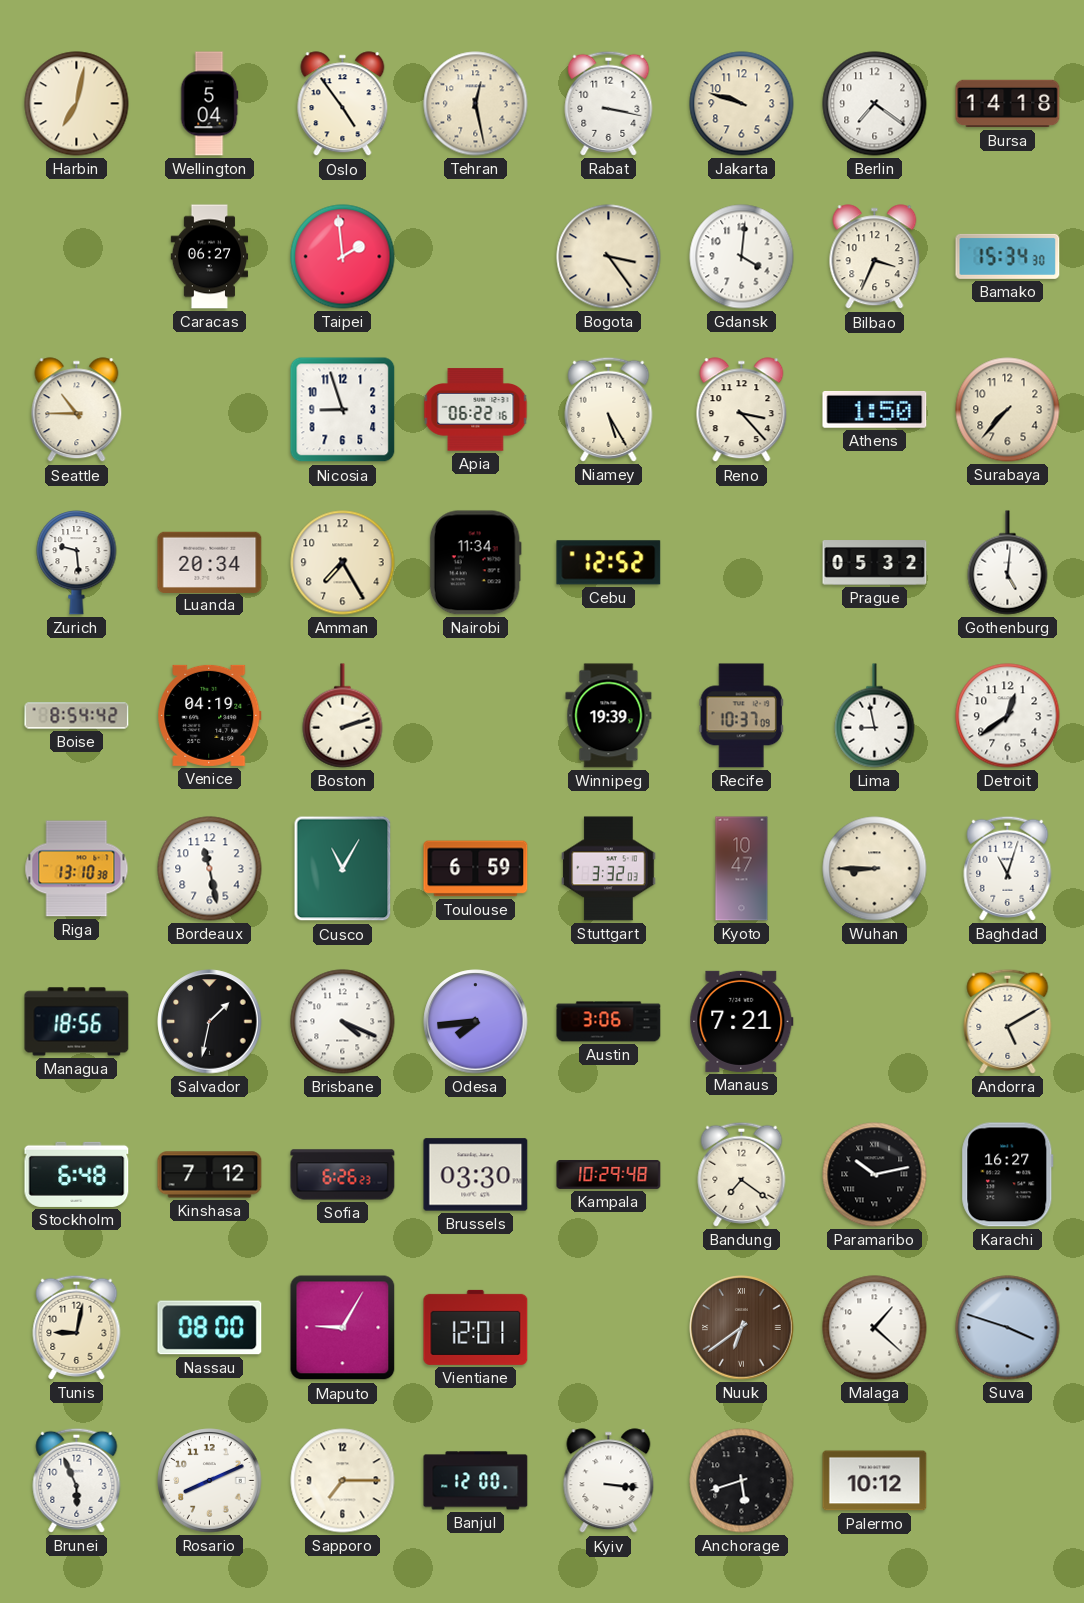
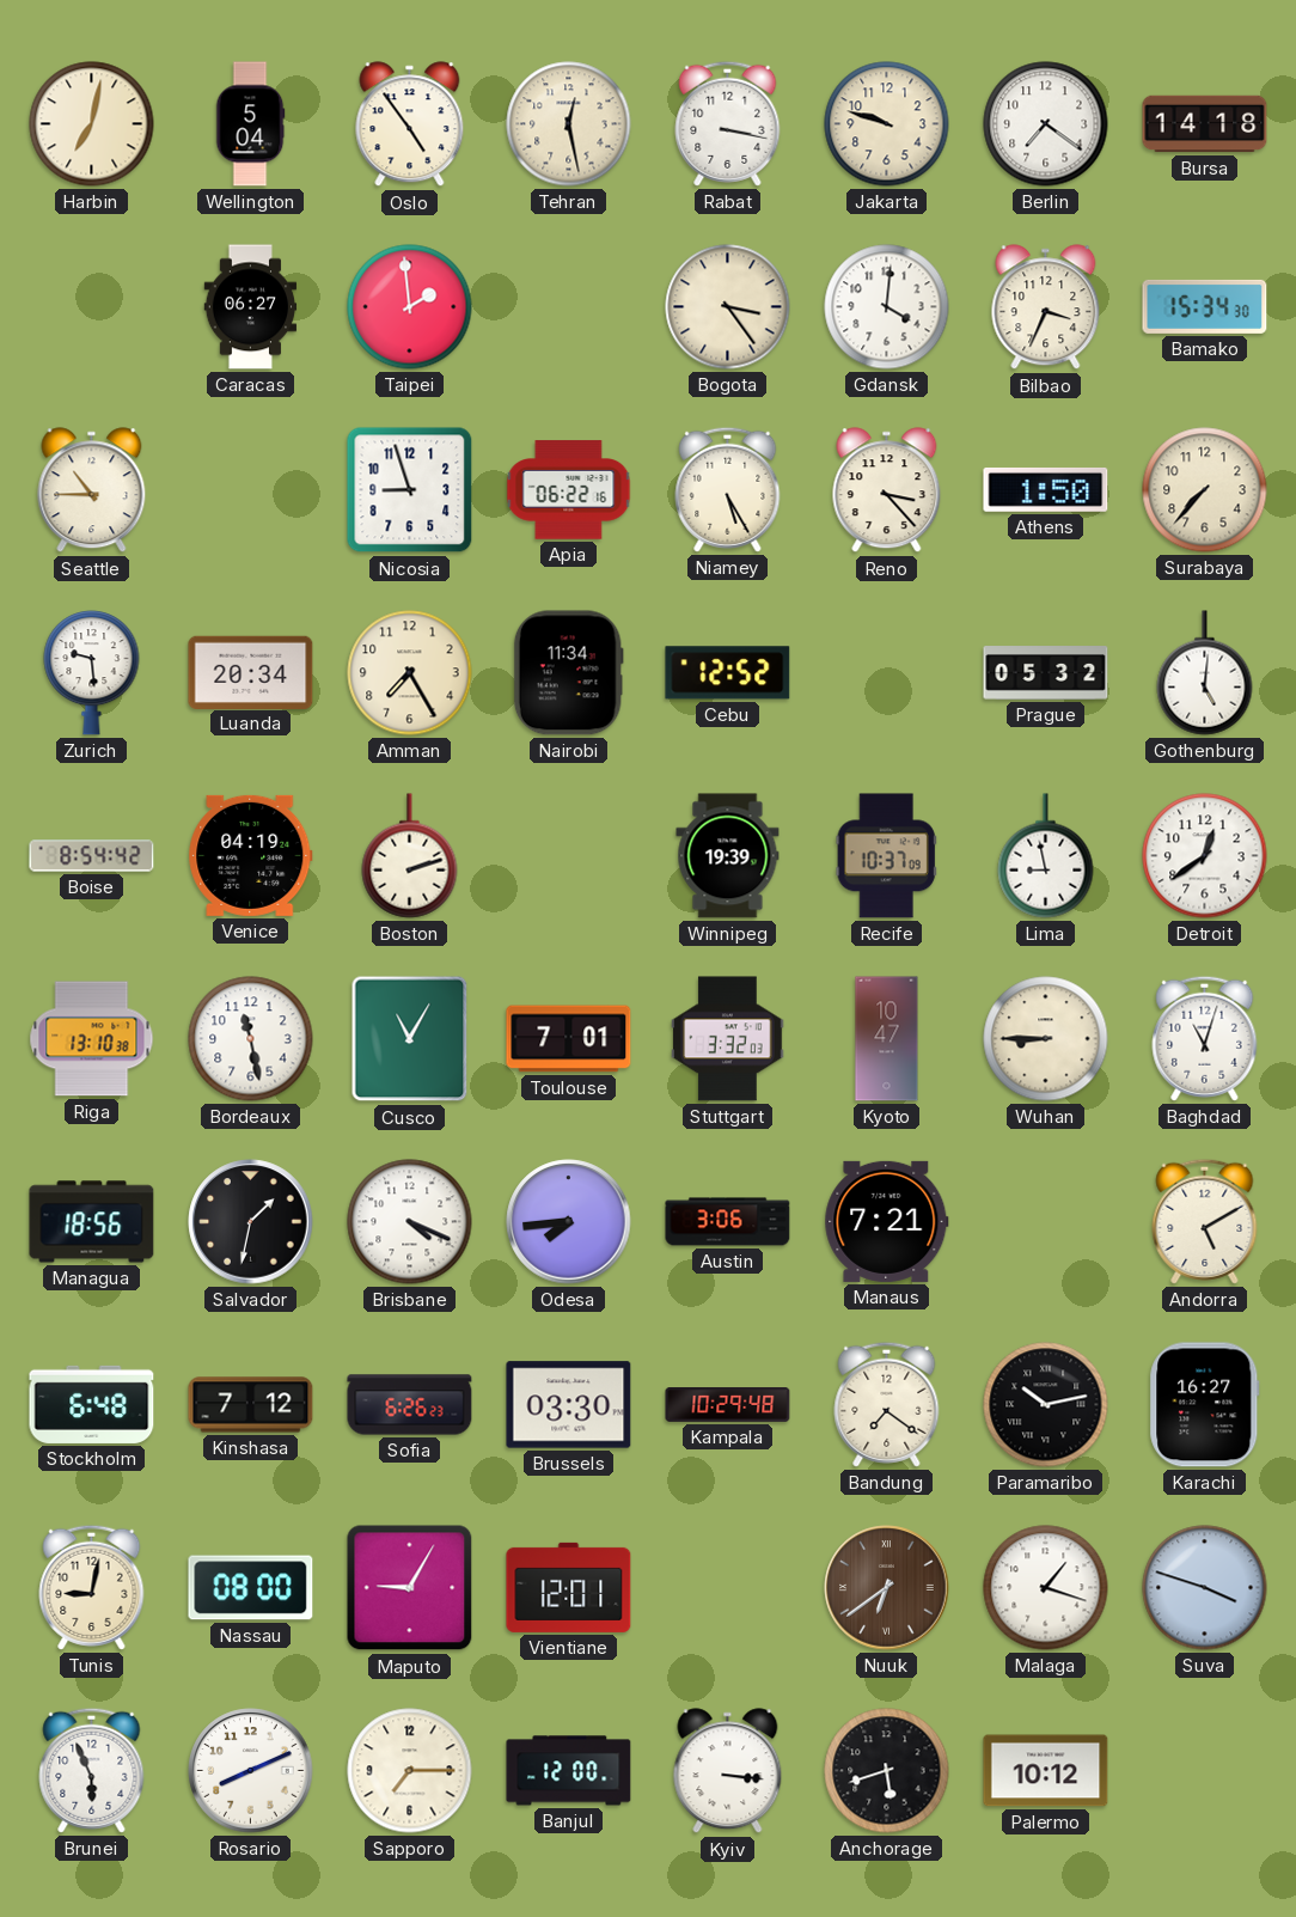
Toulouse: 6:59 -> 7:01 (569, 1039)
Malaga: 1:22 -> 1:18 (1046, 1588)
